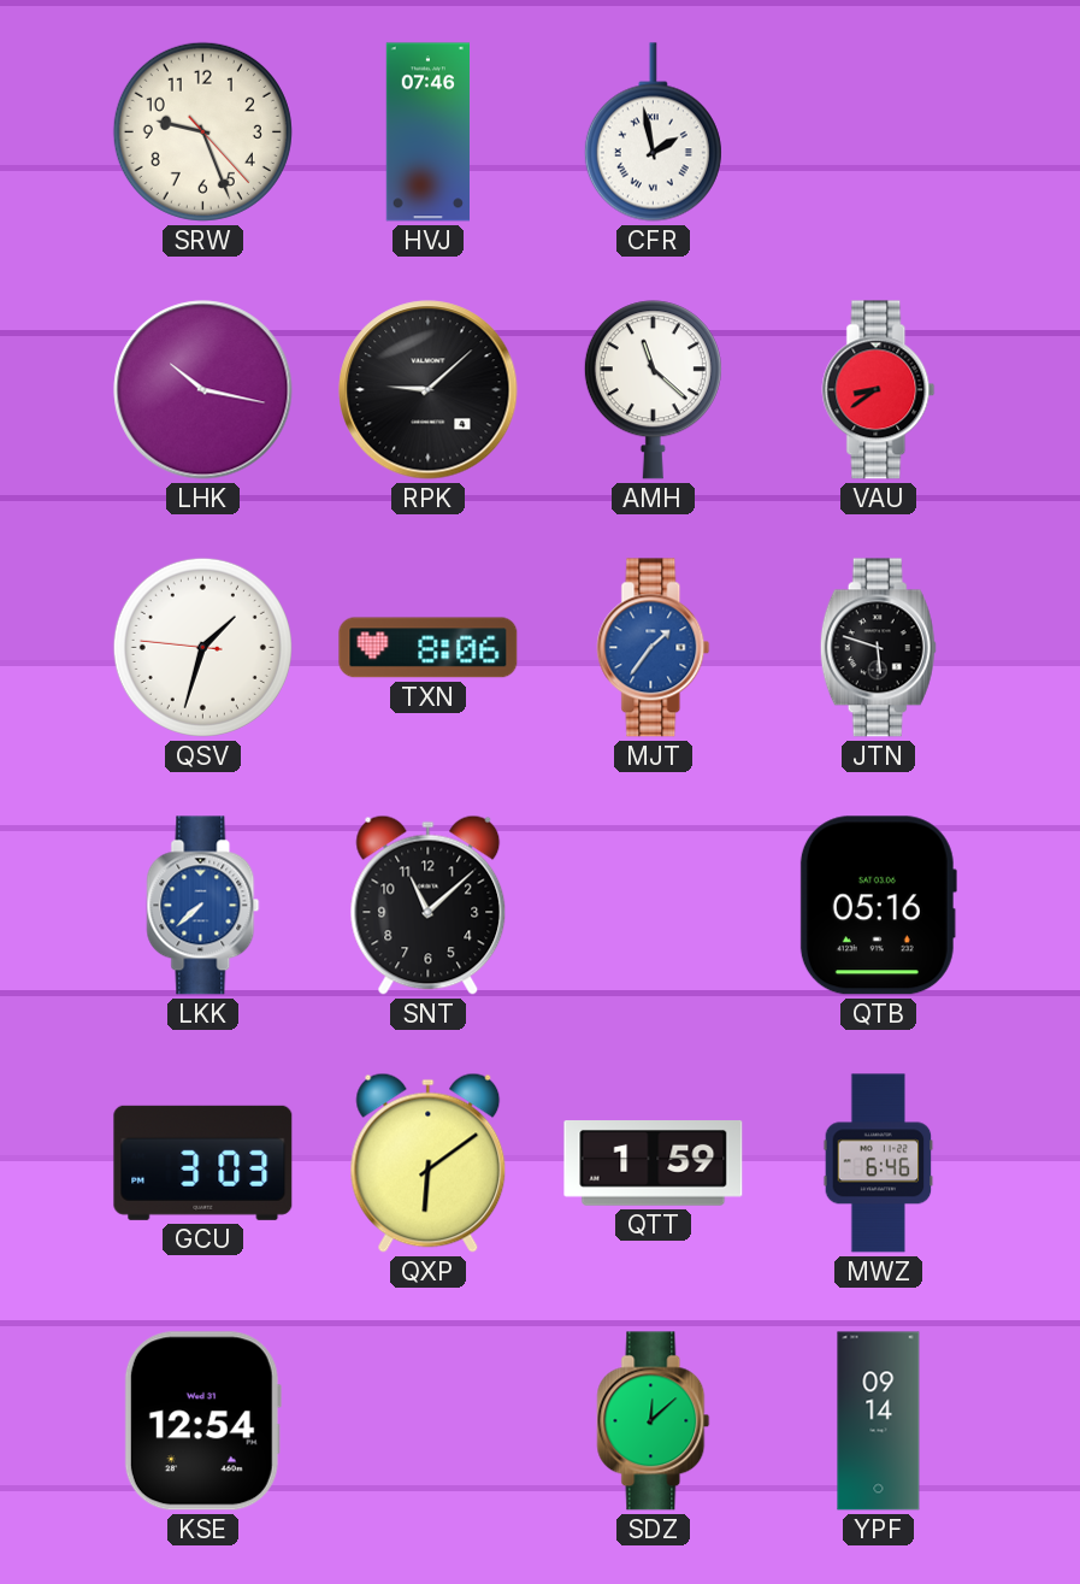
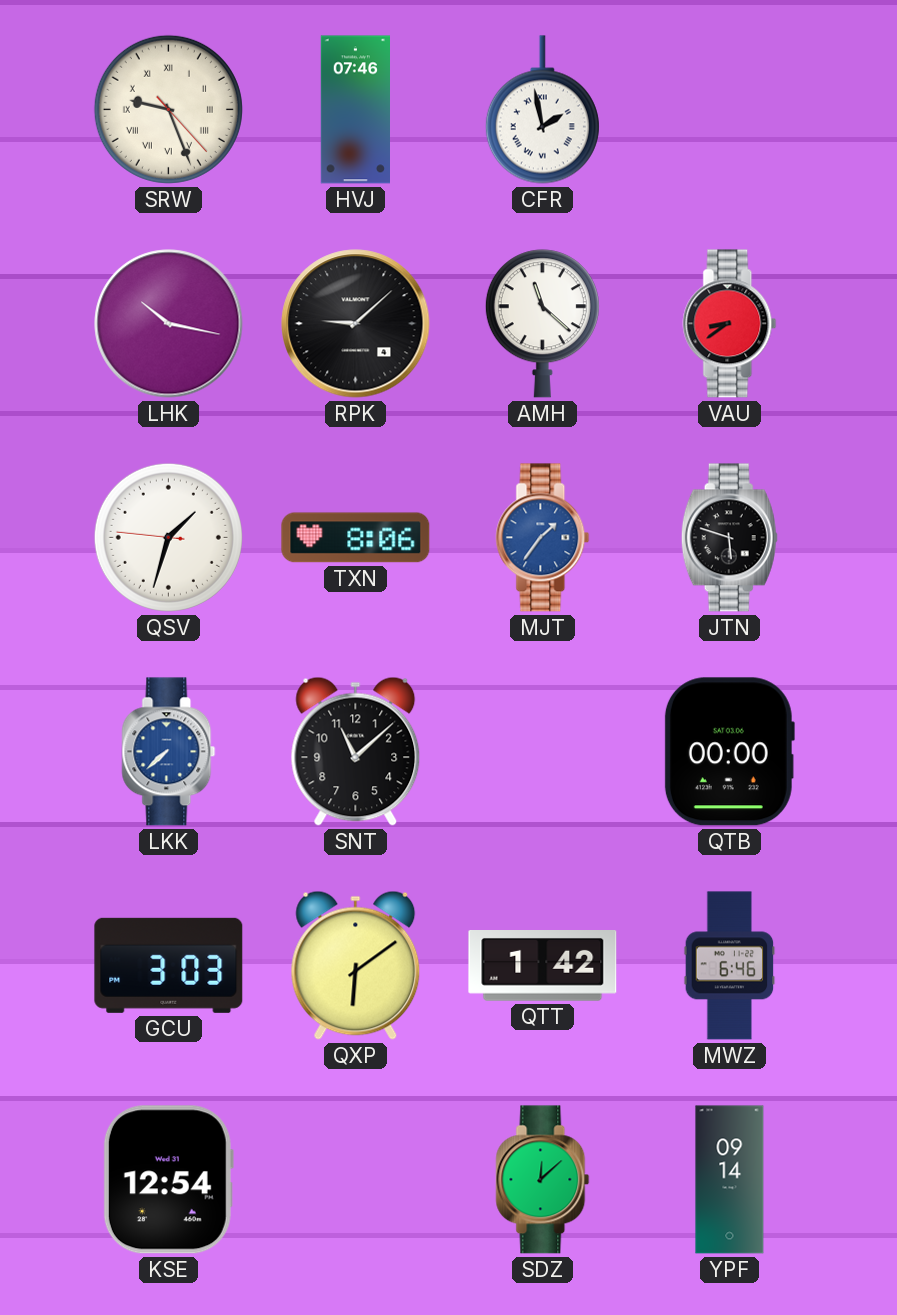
SRW numerals: Arabic -> Roman (168, 109)
QTB: 05:16 -> 00:00 (729, 752)
QTT: 1:59 -> 1:42 (543, 966)
